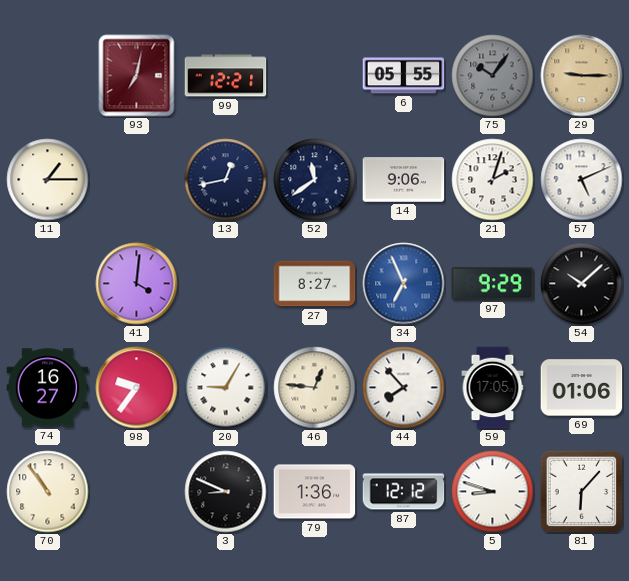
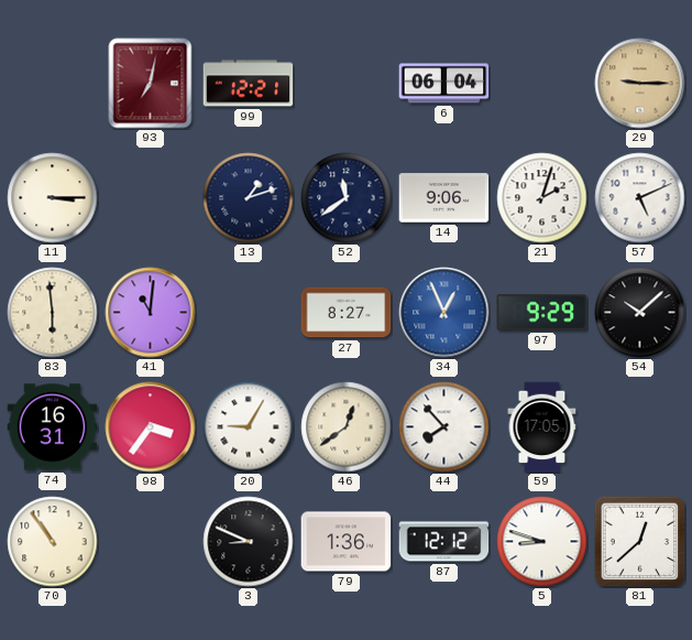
6: 05:55 -> 06:04 (444, 84)
75: 10:06 -> none (493, 76)
11: 1:15 -> 3:15 (53, 198)
13: 12:43 -> 1:12 (249, 198)
83: none -> 5:59 (53, 313)
41: 4:01 -> 11:01 (151, 313)
34: 6:56 -> 12:56 (444, 313)
74: 16:27 -> 16:31 (53, 427)
98: 9:36 -> 3:36 (151, 427)
46: 12:46 -> 12:39 (347, 427)
69: 01:06 -> none (582, 388)
81: 6:07 -> 12:38 (639, 541)
